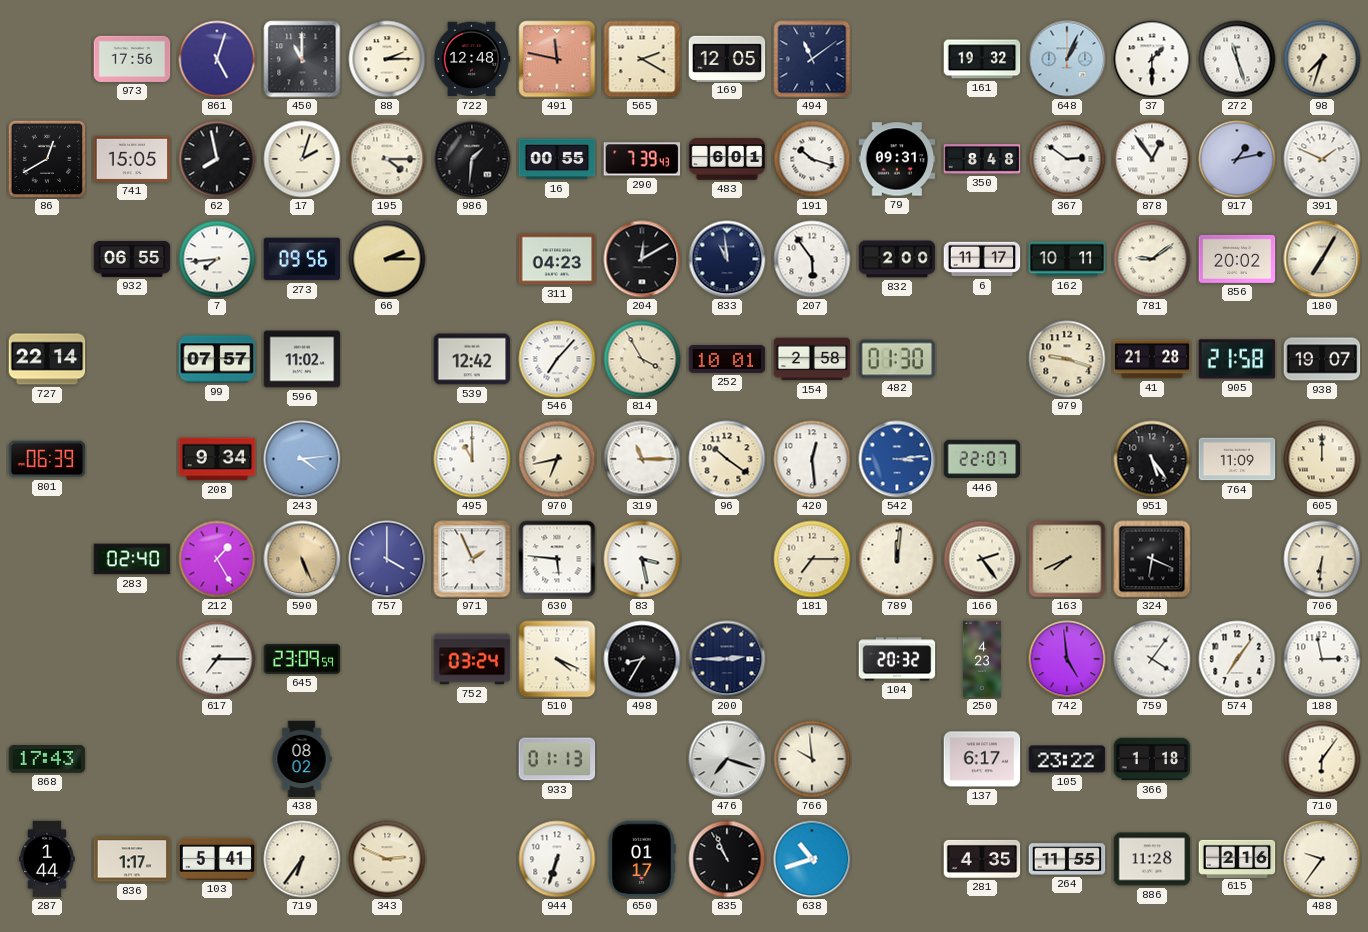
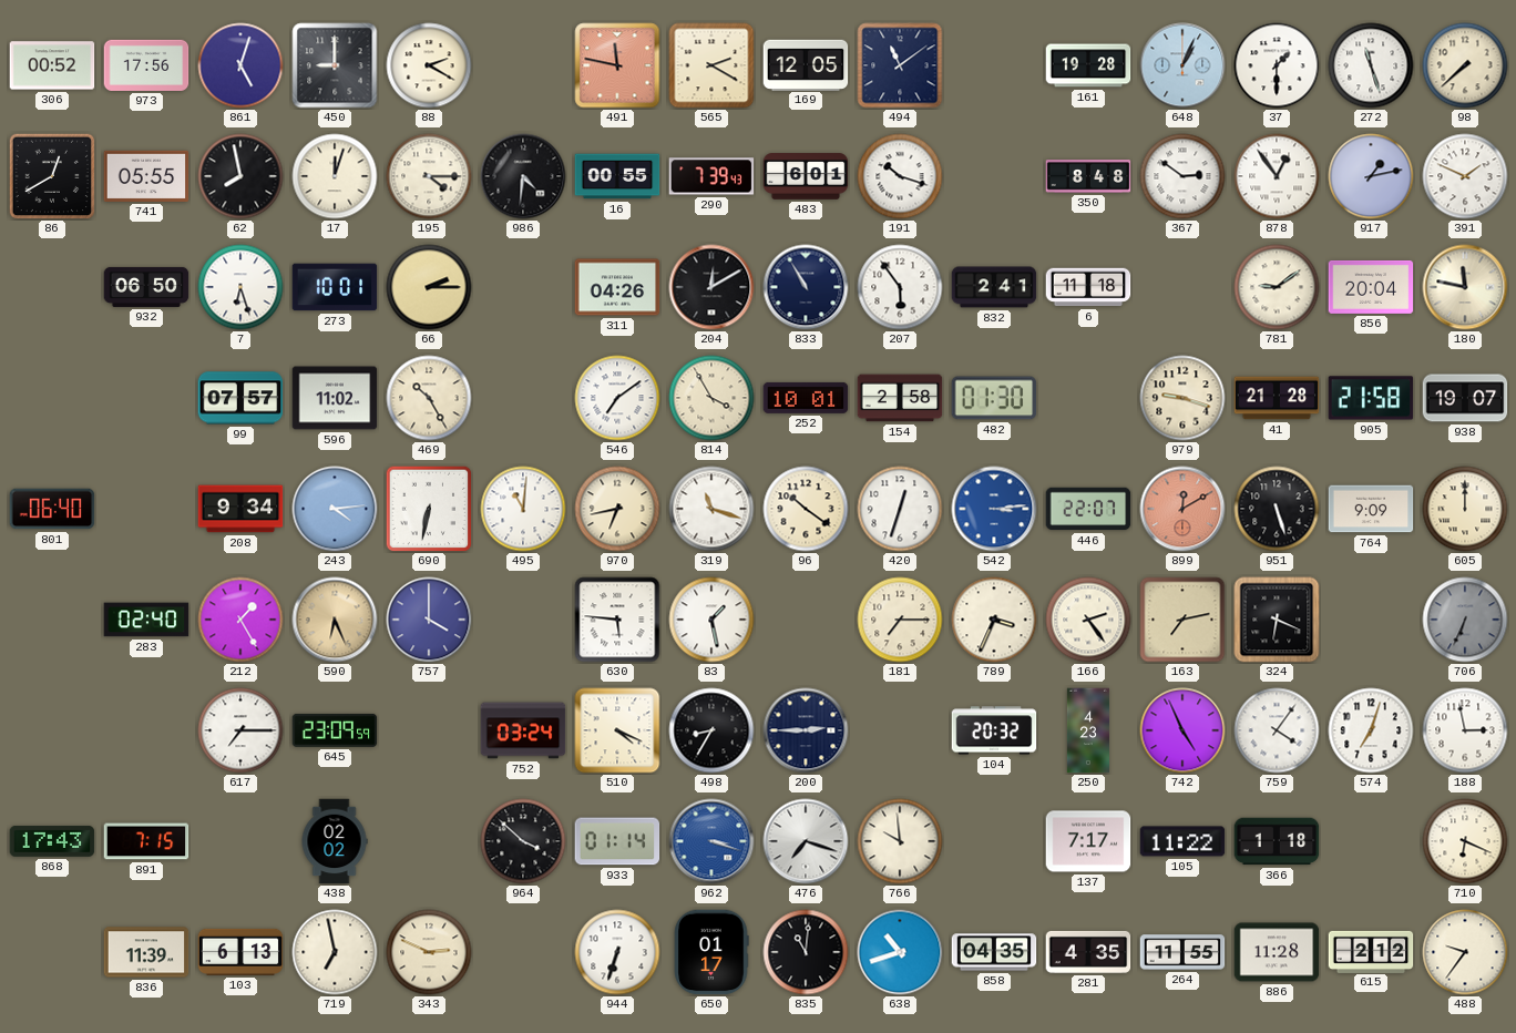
306: none -> 00:52 (52, 65)
450: 11:00 -> 9:00 (335, 65)
88: 2:15 -> 2:20 (429, 65)
722: 12:48 -> none (472, 59)
161: 19:32 -> 19:28 (1088, 65)
98: 7:33 -> 7:38 (1465, 65)
741: 15:05 -> 05:55 (146, 176)
17: 2:03 -> 12:03 (335, 176)
986: 1:31 -> 4:31 (523, 176)
79: 09:31 -> none (897, 159)
932: 06:55 -> 06:50 (146, 287)
7: 7:44 -> 6:27 (240, 287)
273: 09:56 -> 10:01 (335, 287)
311: 04:23 -> 04:26 (617, 287)
833: 10:59 -> 10:55 (806, 287)
832: 2:00 -> 2:41 (994, 287)
6: 11:17 -> 11:18 (1088, 287)
162: 10:11 -> none (1067, 259)
856: 20:02 -> 20:04 (1371, 287)
180: 7:05 -> 11:47 (1465, 287)
727: 22:14 -> none (47, 359)
469: none -> 10:25 (429, 398)
539: 12:42 -> none (472, 359)
546: 7:07 -> 7:09 (617, 398)
801: 06:39 -> 06:40 (52, 509)
690: none -> 6:32 (429, 509)
495: 11:00 -> 11:01 (523, 509)
319: 11:15 -> 11:18 (711, 509)
420: 12:29 -> 12:33 (900, 509)
899: none -> 12:10 (1182, 509)
951: 5:24 -> 5:27 (1277, 509)
764: 11:09 -> 9:09 (1371, 509)
590: 5:26 -> 6:26 (335, 620)
971: 1:56 -> none (472, 559)
83: 3:28 -> 1:28 (711, 620)
789: 12:01 -> 3:34 (994, 620)
163: 7:41 -> 7:13 (1182, 620)
706: 6:31 -> 6:34 (1465, 620)
706 dial: cream -> grey (1465, 620)
742: 4:59 -> 4:56 (1182, 730)
574: 7:06 -> 7:03 (1371, 730)
891: none -> 7:15 (146, 841)
438: 08:02 -> 02:02 (335, 841)
964: none -> 3:52 (523, 841)
933: 01:13 -> 01:14 (617, 841)
962: none -> 3:18 (711, 841)
137: 6:17 -> 7:17 (1088, 841)
105: 23:22 -> 11:22 (1182, 841)
710: 6:06 -> 6:19 (1465, 841)
287: 1:44 -> none (48, 859)
836: 1:17 -> 11:39 (146, 952)
103: 5:41 -> 6:13 (240, 952)
719: 6:36 -> 6:58 (335, 952)
835: 10:56 -> 11:01 (806, 952)
858: none -> 04:35 (994, 952)
615: 2:16 -> 2:12 (1371, 951)
